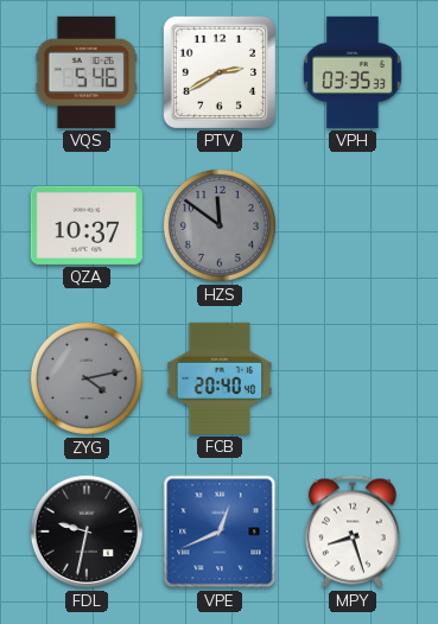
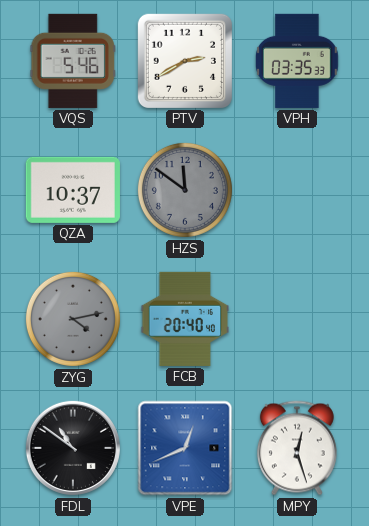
FDL: 9:32 -> 10:51 (73, 448)
MPY: 8:27 -> 12:27 (297, 448)
